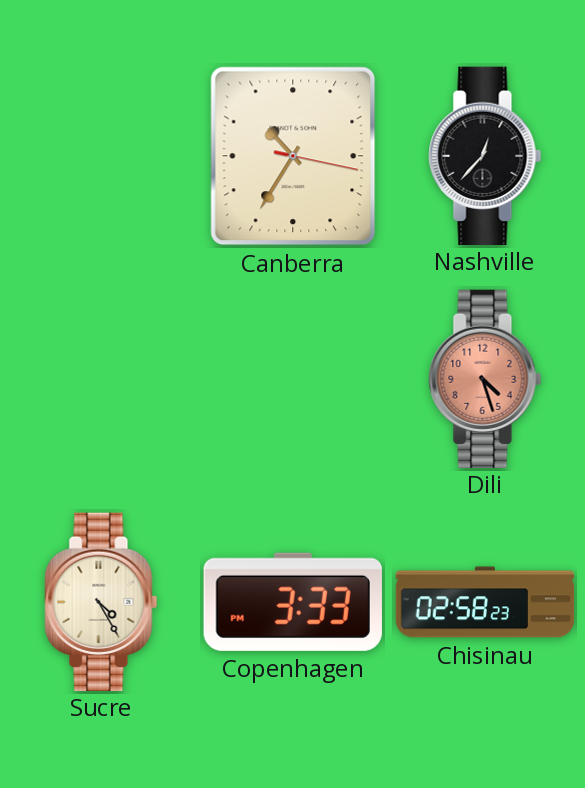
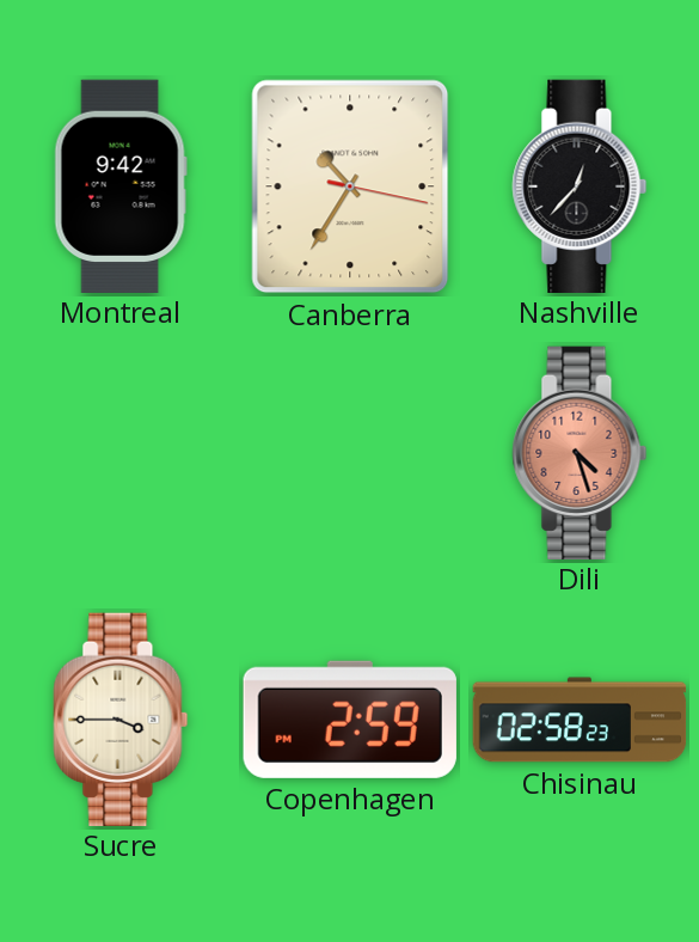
Montreal: none -> 9:42 (121, 185)
Sucre: 4:25 -> 3:45 (121, 718)
Copenhagen: 3:33 -> 2:59 (350, 720)
